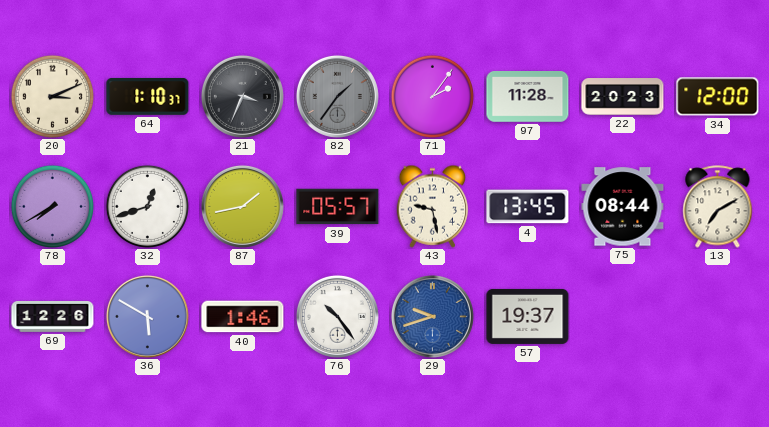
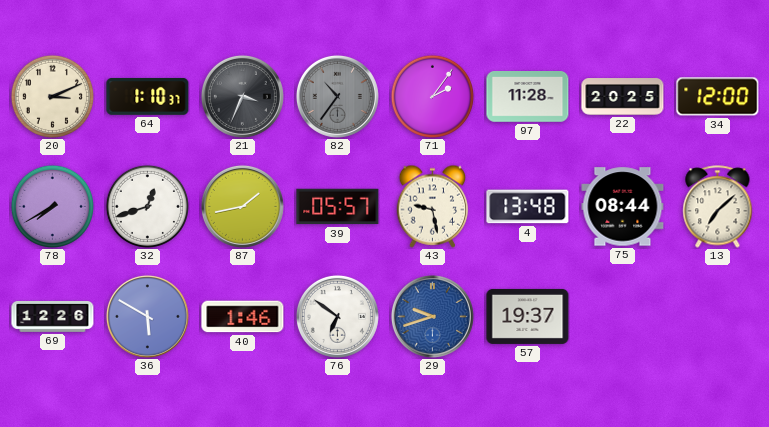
82: 1:36 -> 10:36 (337, 96)
22: 20:23 -> 20:25 (623, 97)
4: 13:45 -> 13:48 (528, 207)
13: 7:10 -> 7:08 (718, 207)
76: 10:24 -> 6:51 (337, 316)
